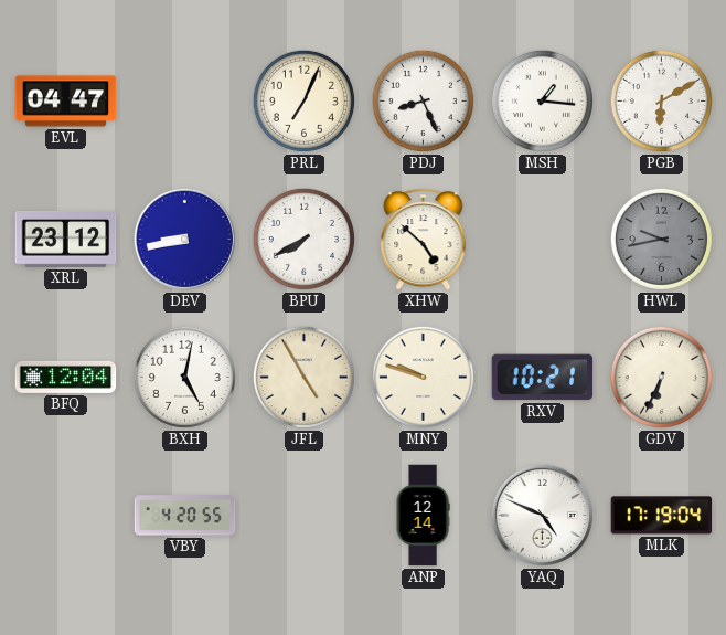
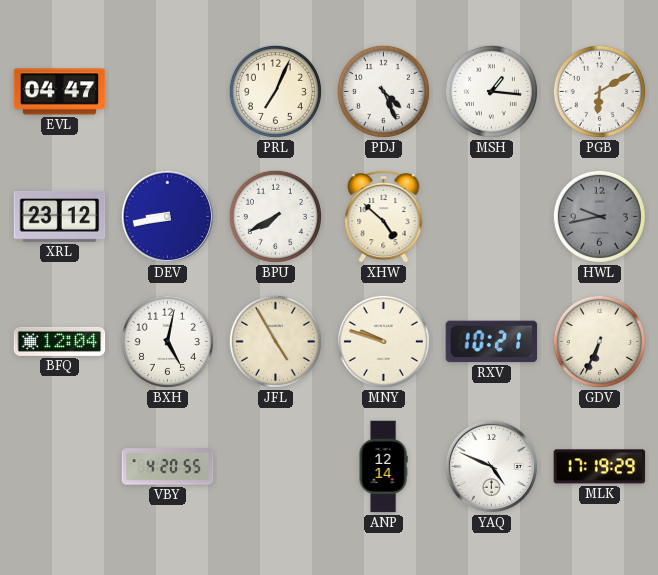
PDJ: 8:26 -> 4:26 (383, 91)
MLK: 17:19:04 -> 17:19:29 (600, 467)
